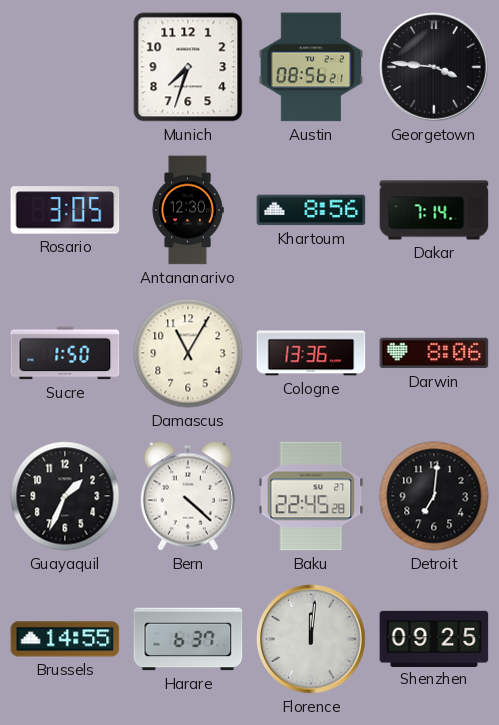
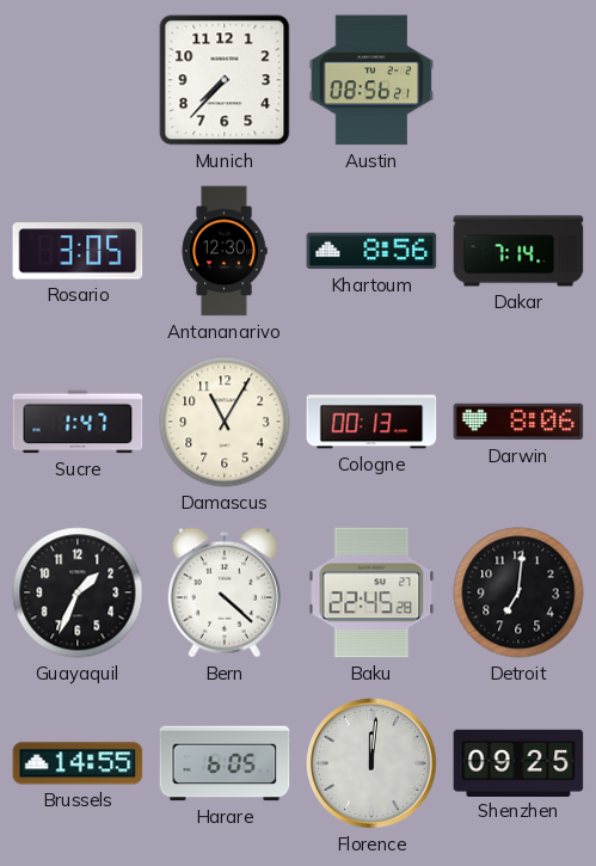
Munich: 7:33 -> 7:37 (225, 80)
Georgetown: 3:46 -> none (435, 68)
Sucre: 1:50 -> 1:47 (78, 422)
Cologne: 13:36 -> 00:13 (371, 422)
Harare: 6:37 -> 6:05 (225, 763)
